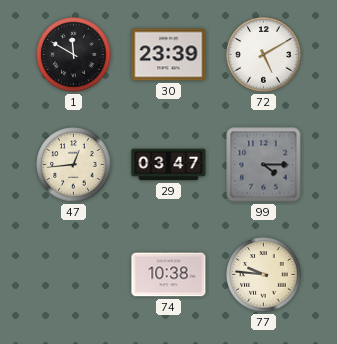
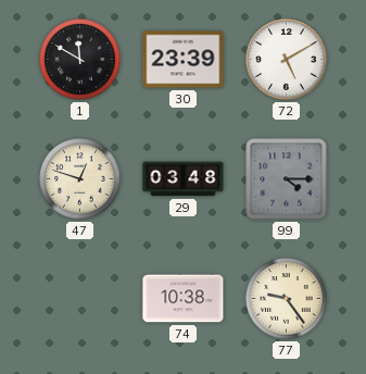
47: 12:44 -> 12:48 (80, 179)
29: 03:47 -> 03:48 (184, 179)
77: 9:46 -> 9:24 (287, 299)
